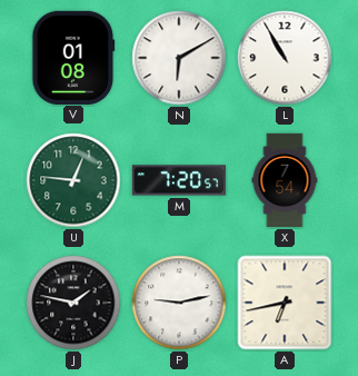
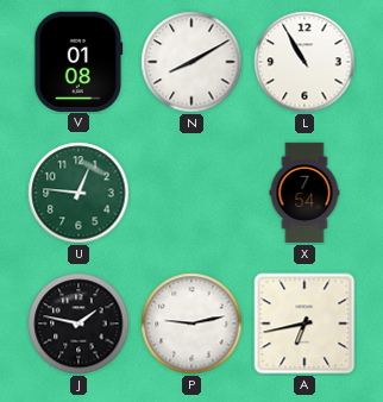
N: 6:10 -> 8:10 (191, 62)
M: 7:20 -> none (179, 180)
